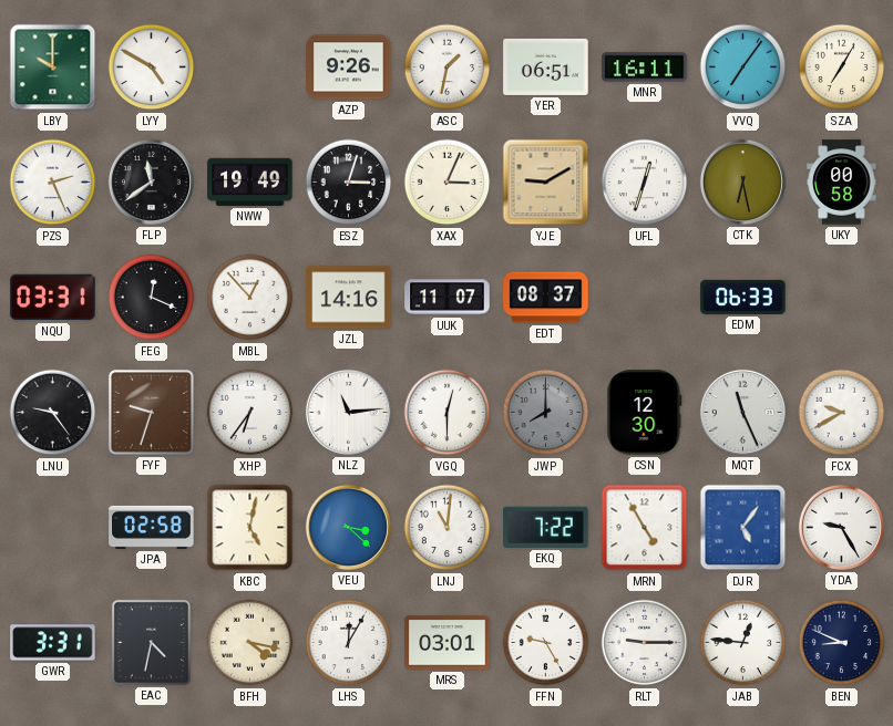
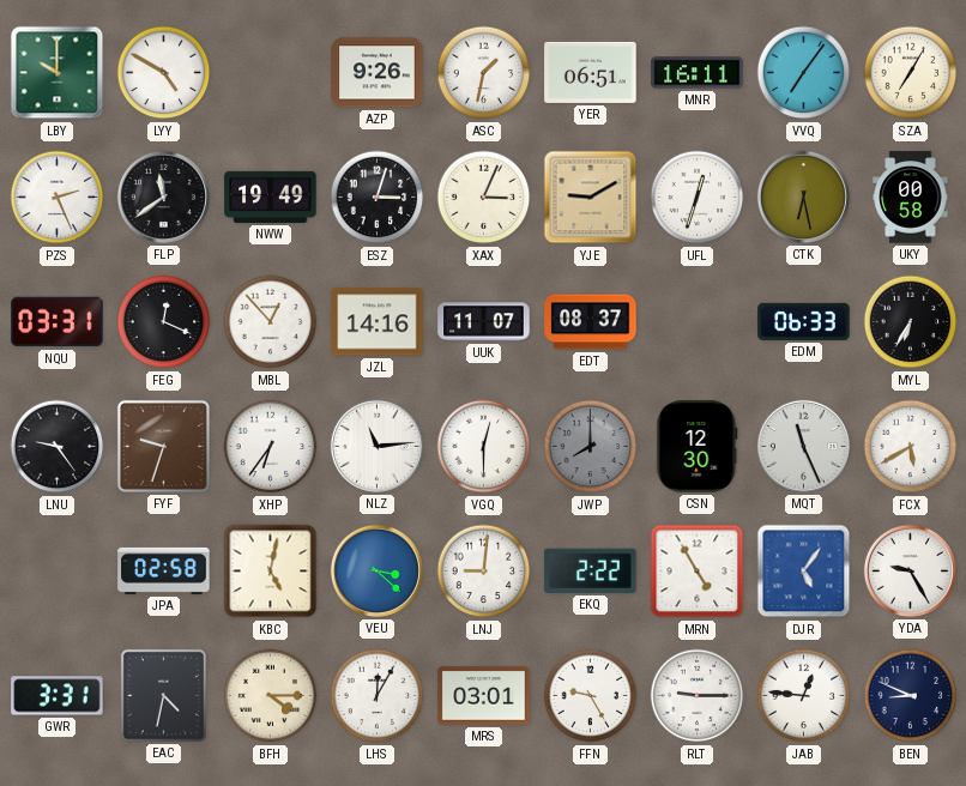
MYL: none -> 6:35 (911, 322)
FCX: 9:40 -> 5:40 (911, 447)
LNJ: 11:01 -> 9:01 (484, 572)
EKQ: 7:22 -> 2:22 (591, 570)
BFH: 4:17 -> 4:15 (271, 696)
